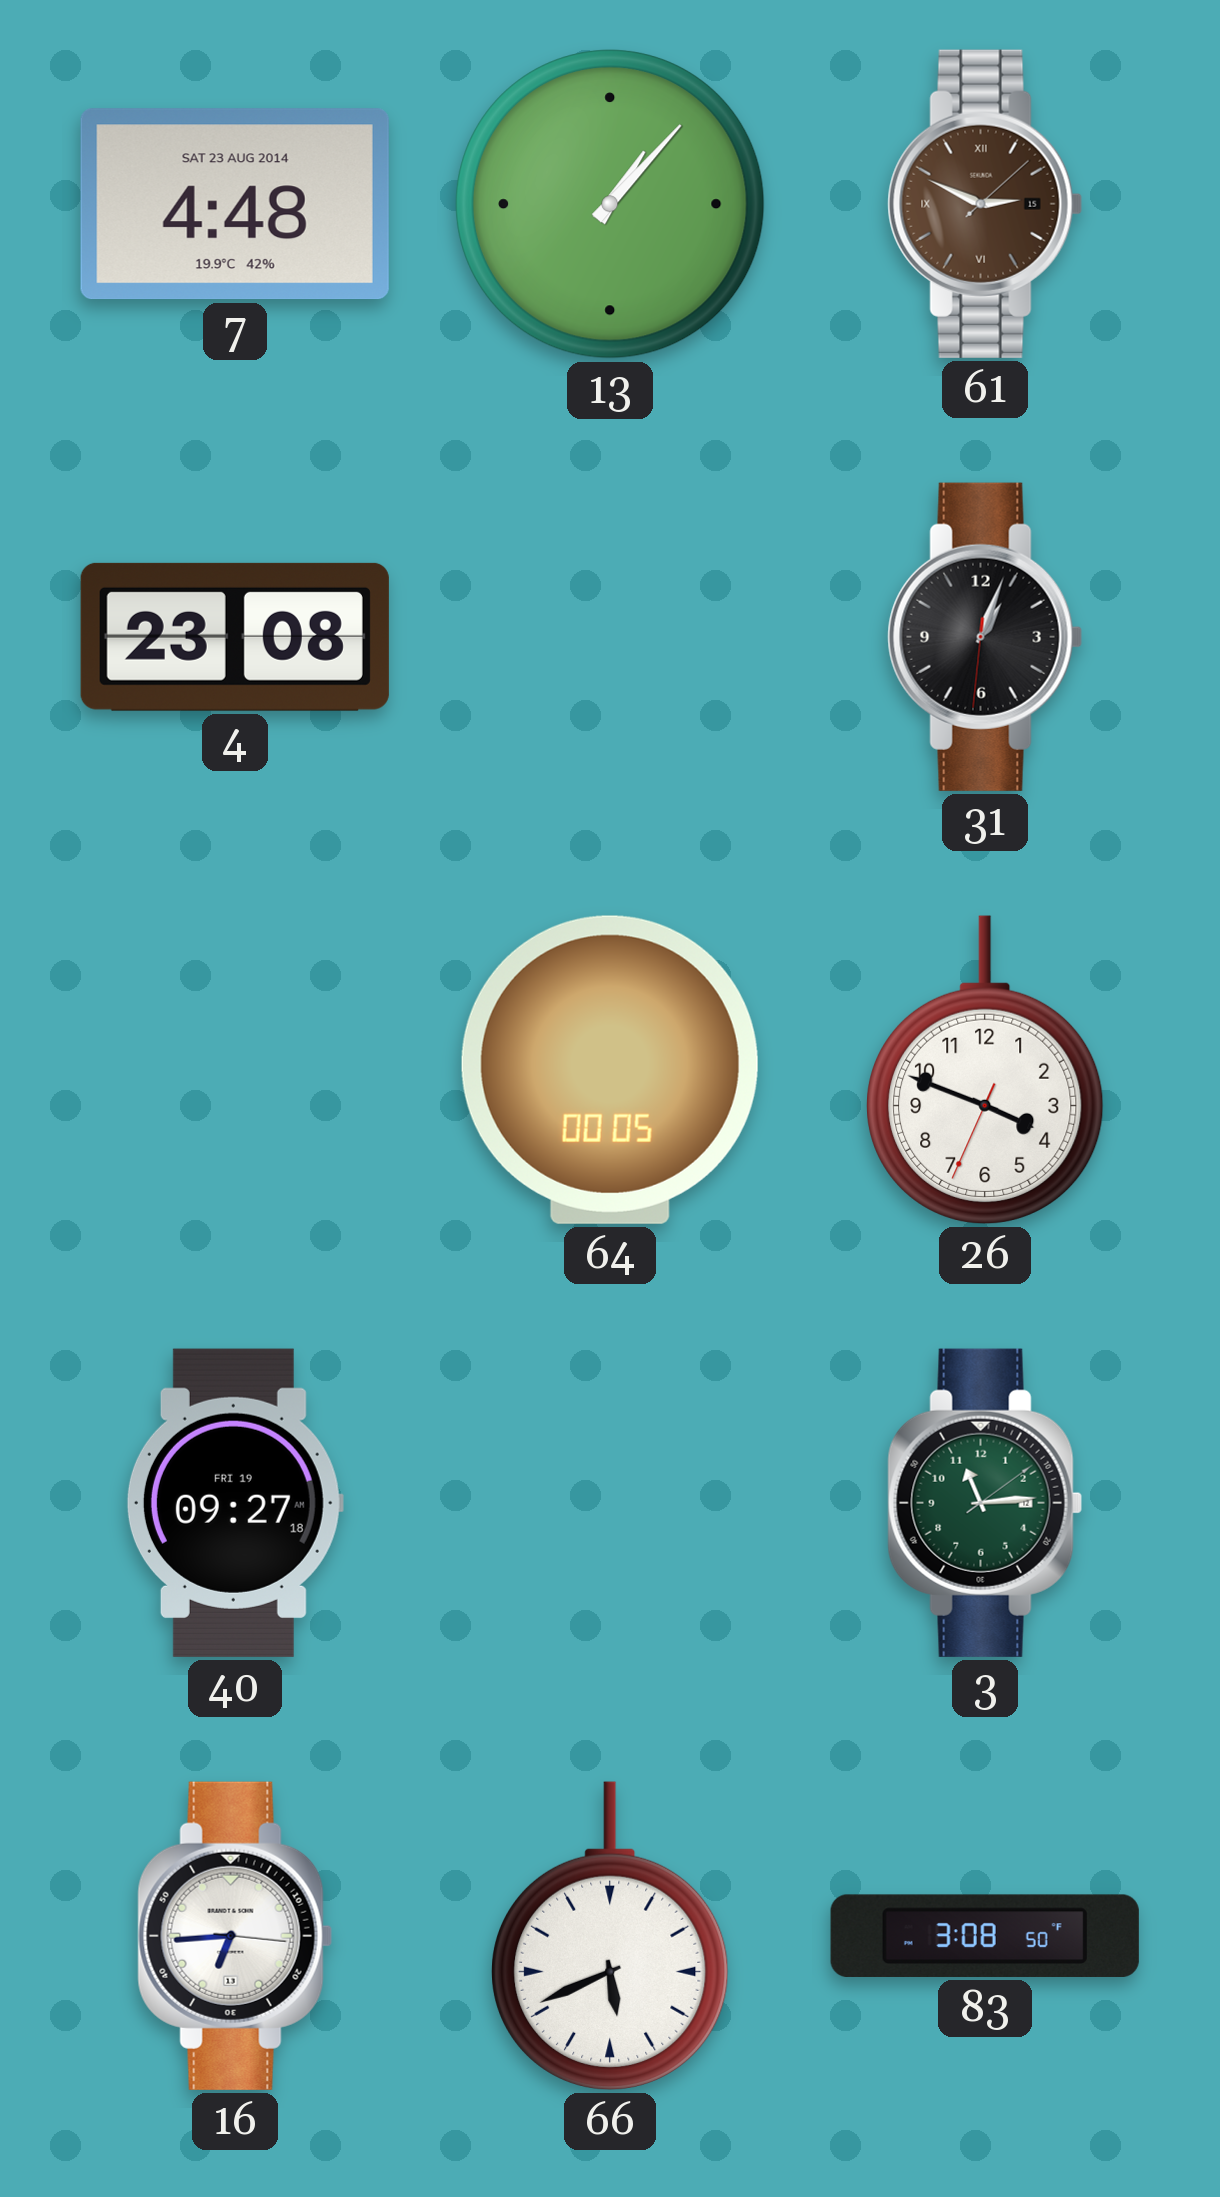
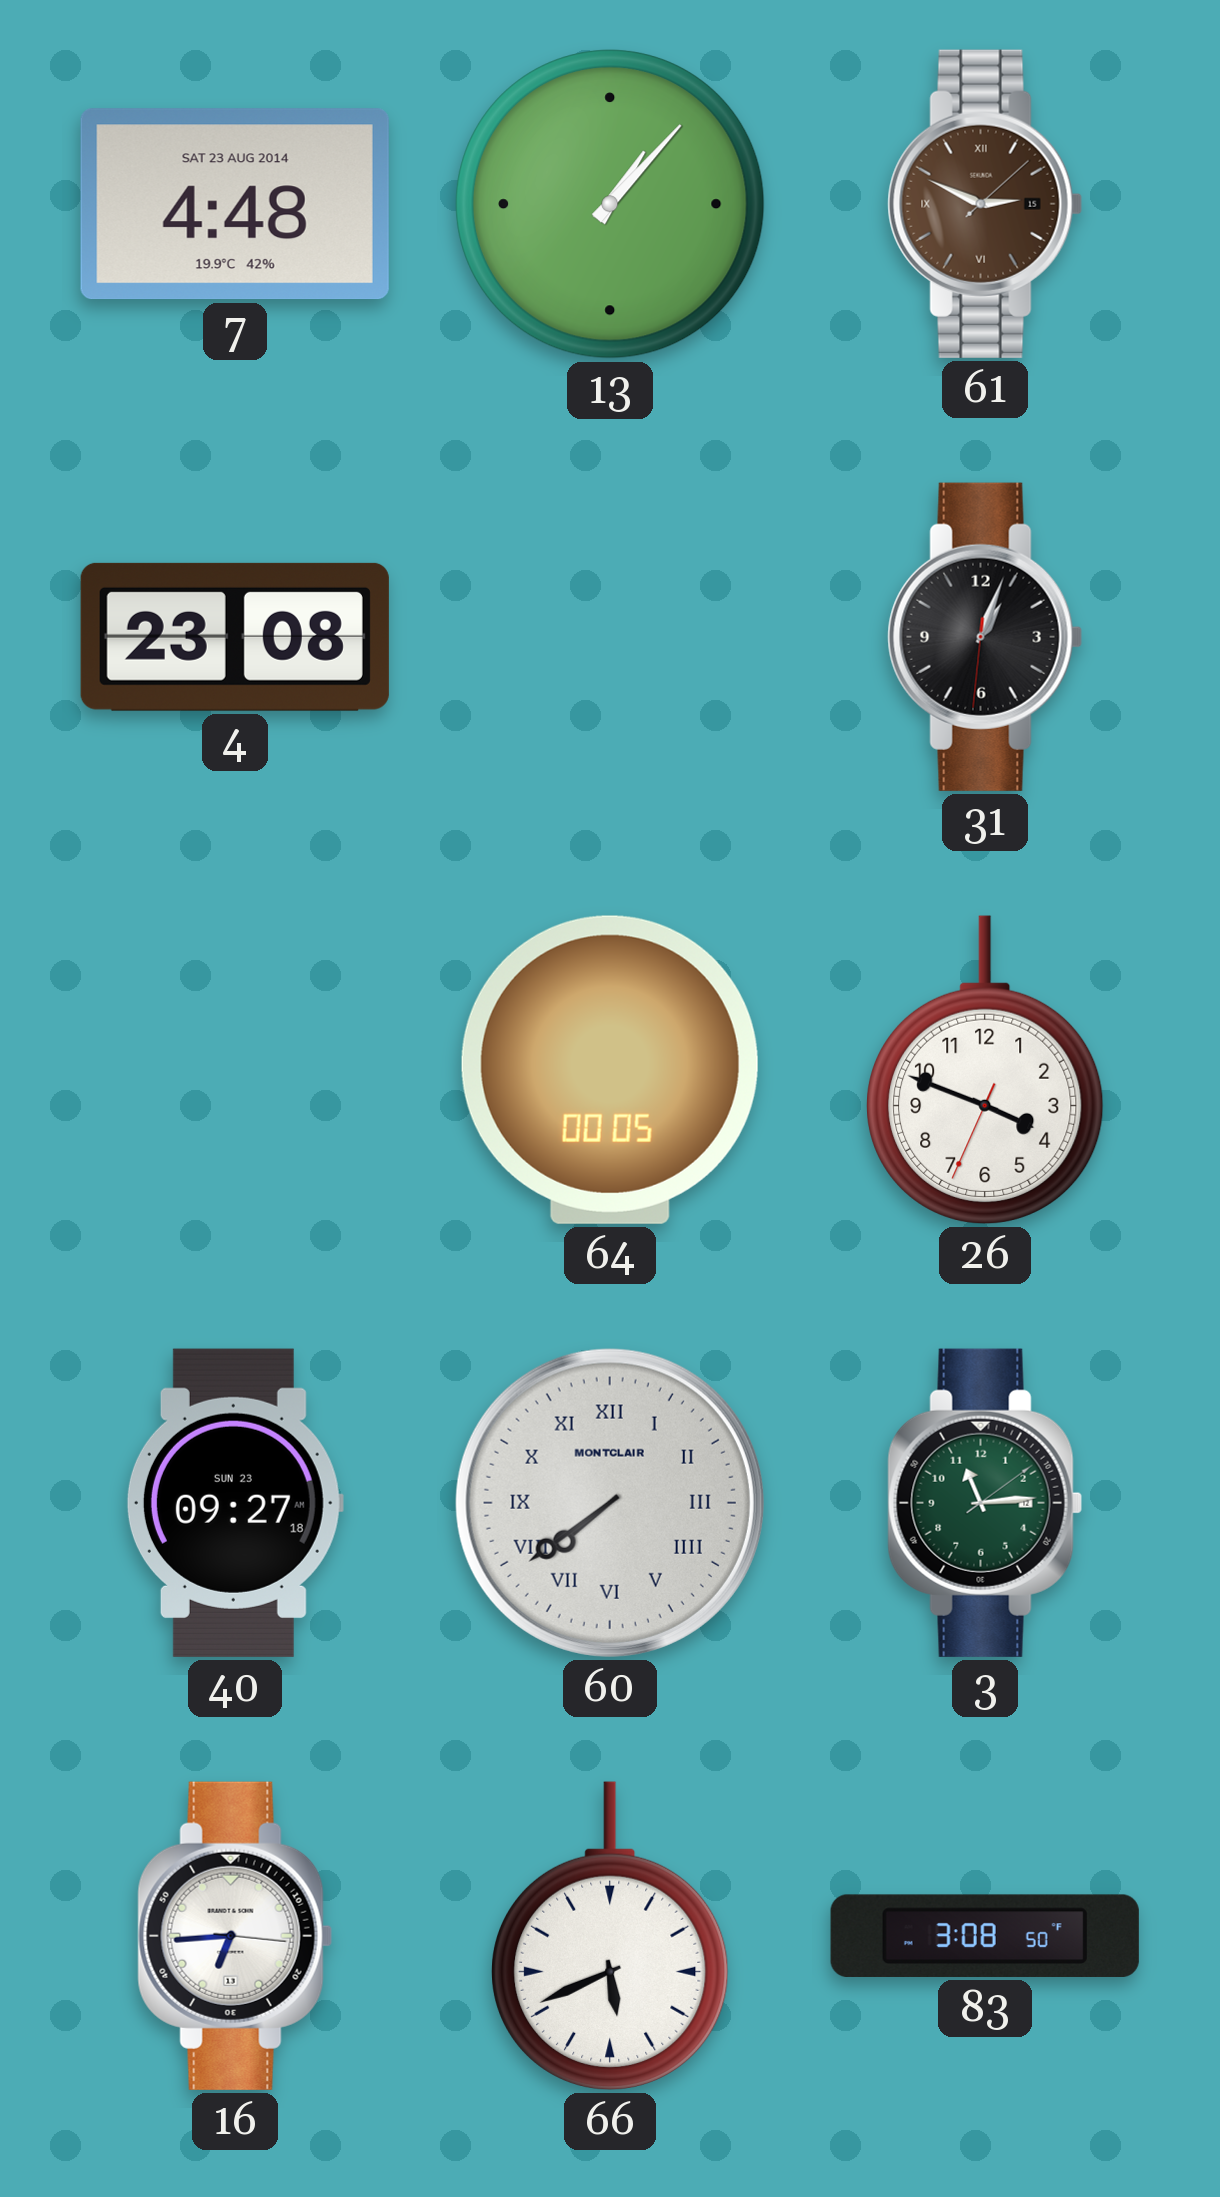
40 date: FRI 19 -> SUN 23 (234, 1503)
60: none -> 7:39 (610, 1503)
